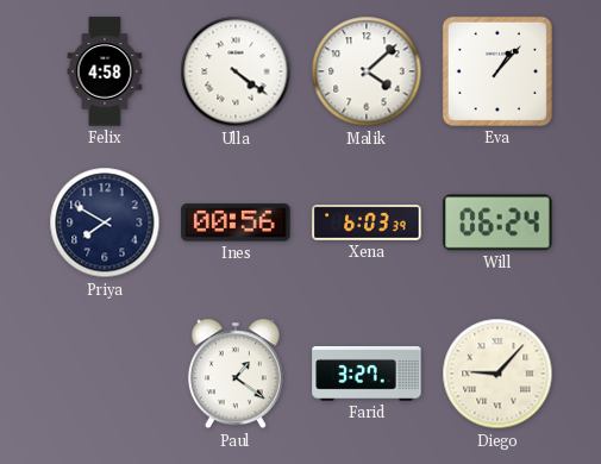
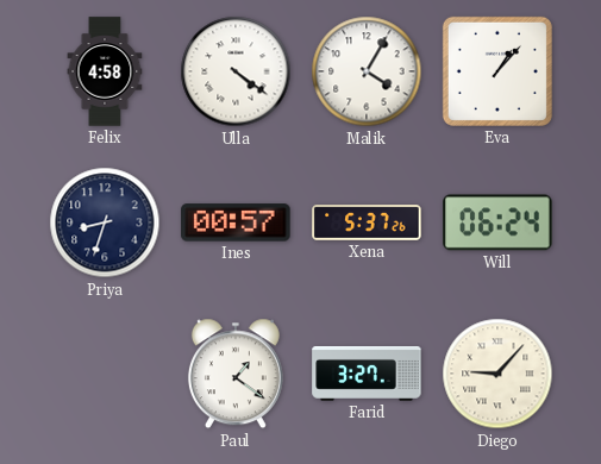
Malik: 4:08 -> 4:05 (367, 71)
Priya: 7:50 -> 8:33 (105, 222)
Ines: 00:56 -> 00:57 (236, 222)
Xena: 6:03 -> 5:37 (367, 222)
